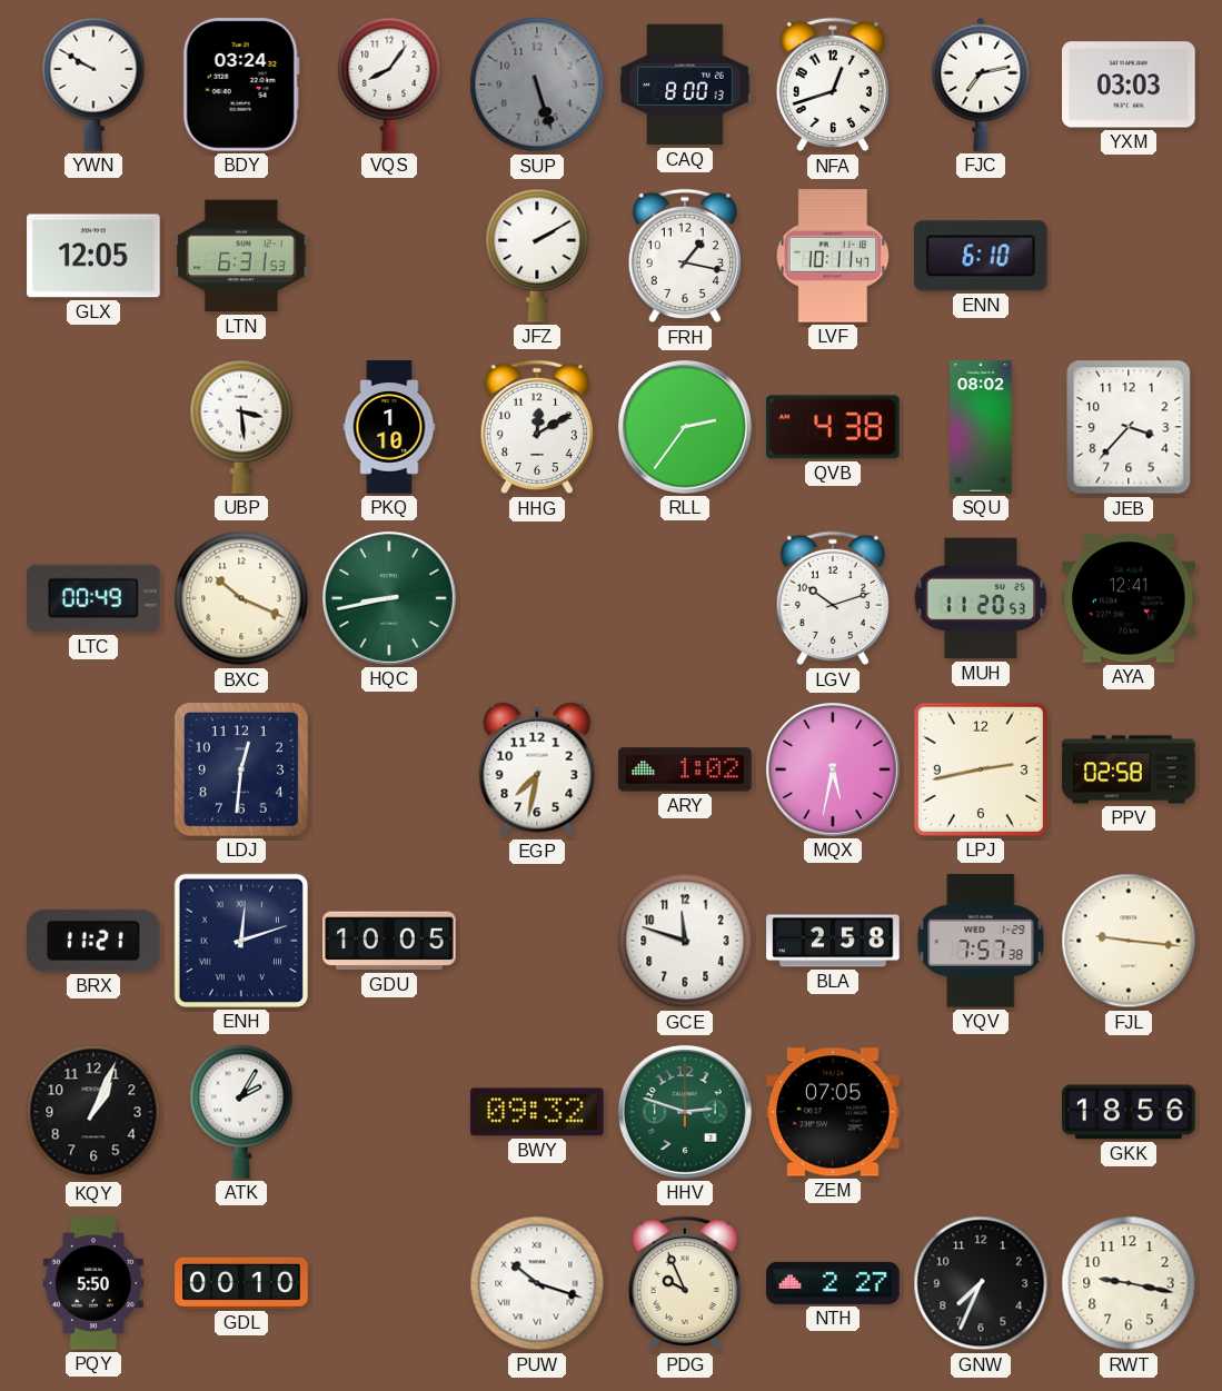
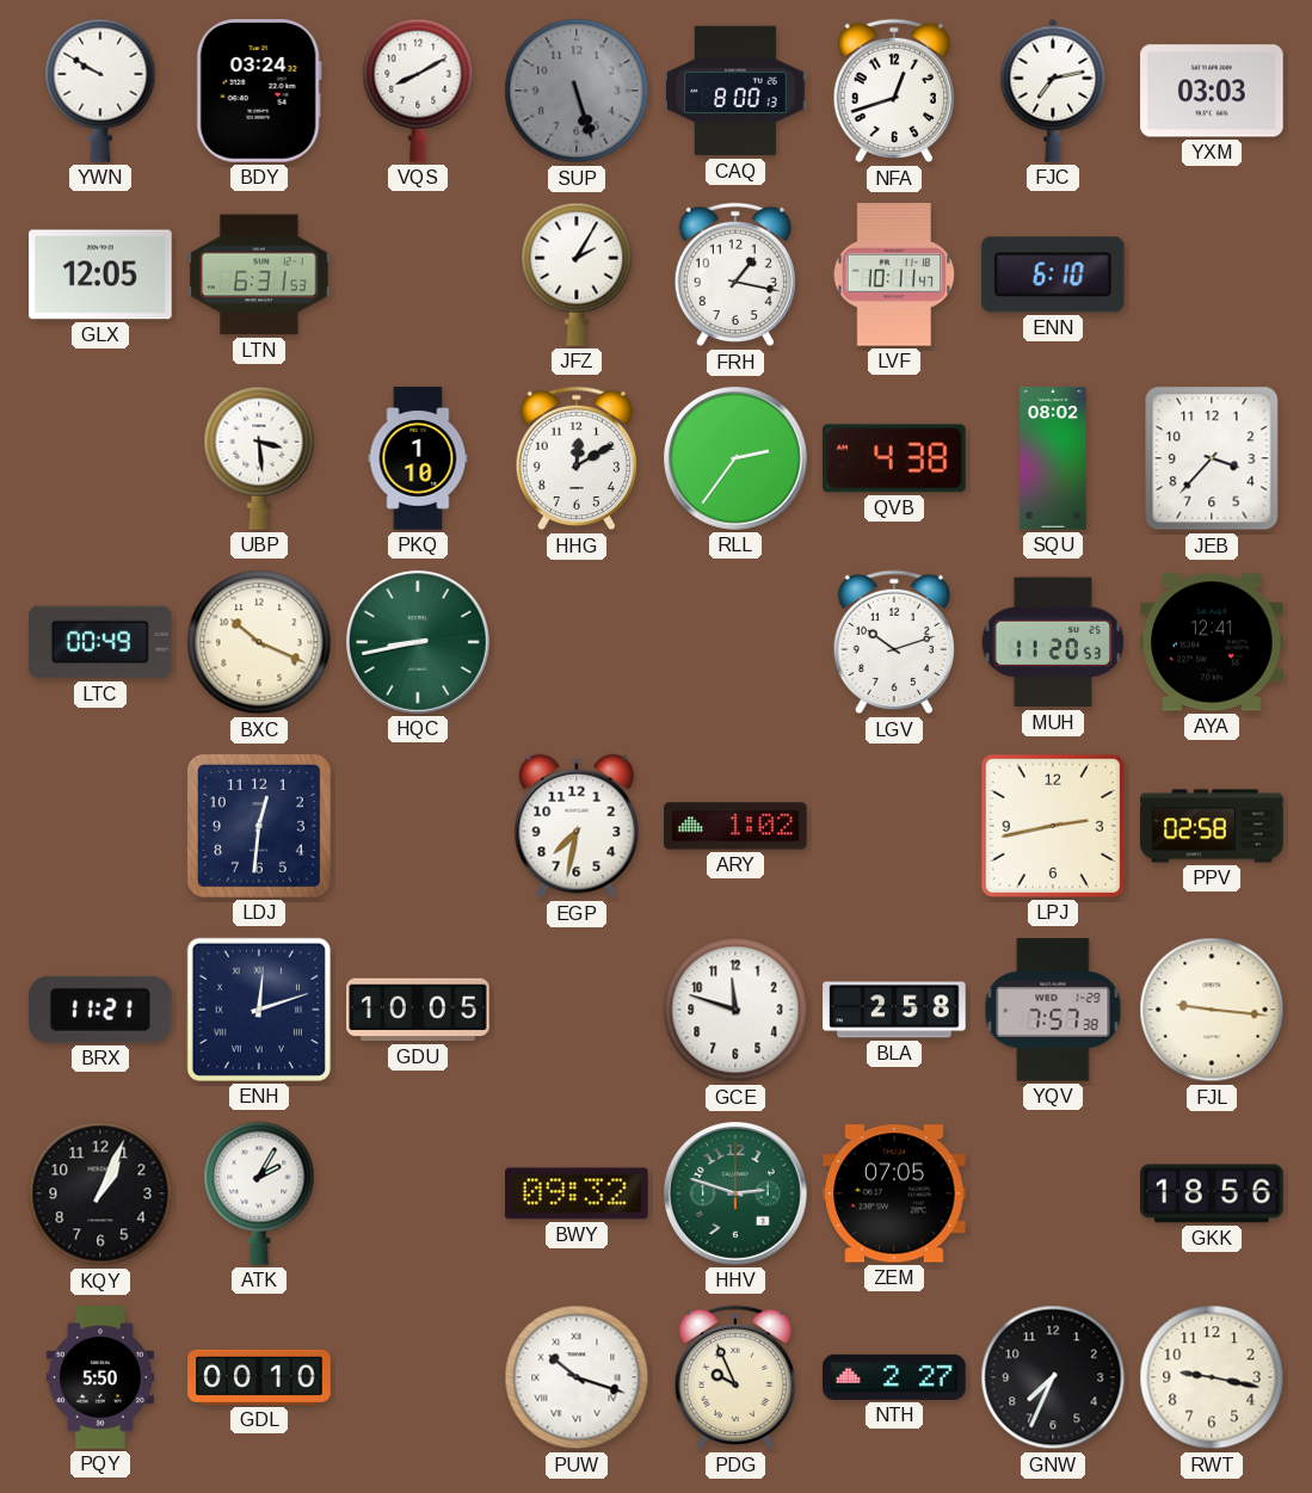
VQS: 8:06 -> 8:10 (418, 91)
JFZ: 2:10 -> 2:05 (577, 274)
MQX: 5:32 -> none (833, 769)
